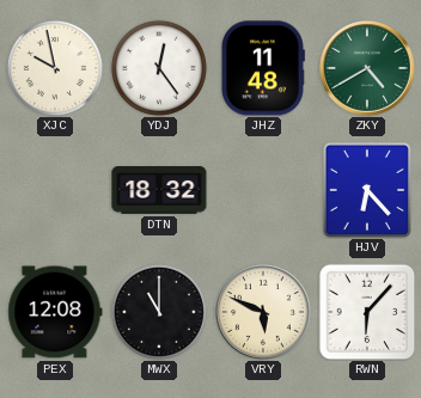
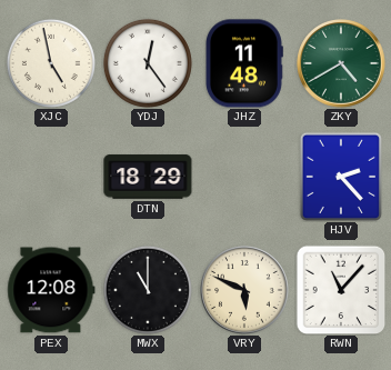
XJC: 9:58 -> 4:58 (51, 63)
DTN: 18:32 -> 18:29 (148, 177)
HJV: 6:23 -> 2:23 (340, 176)
RWN: 6:07 -> 11:07 (341, 290)
